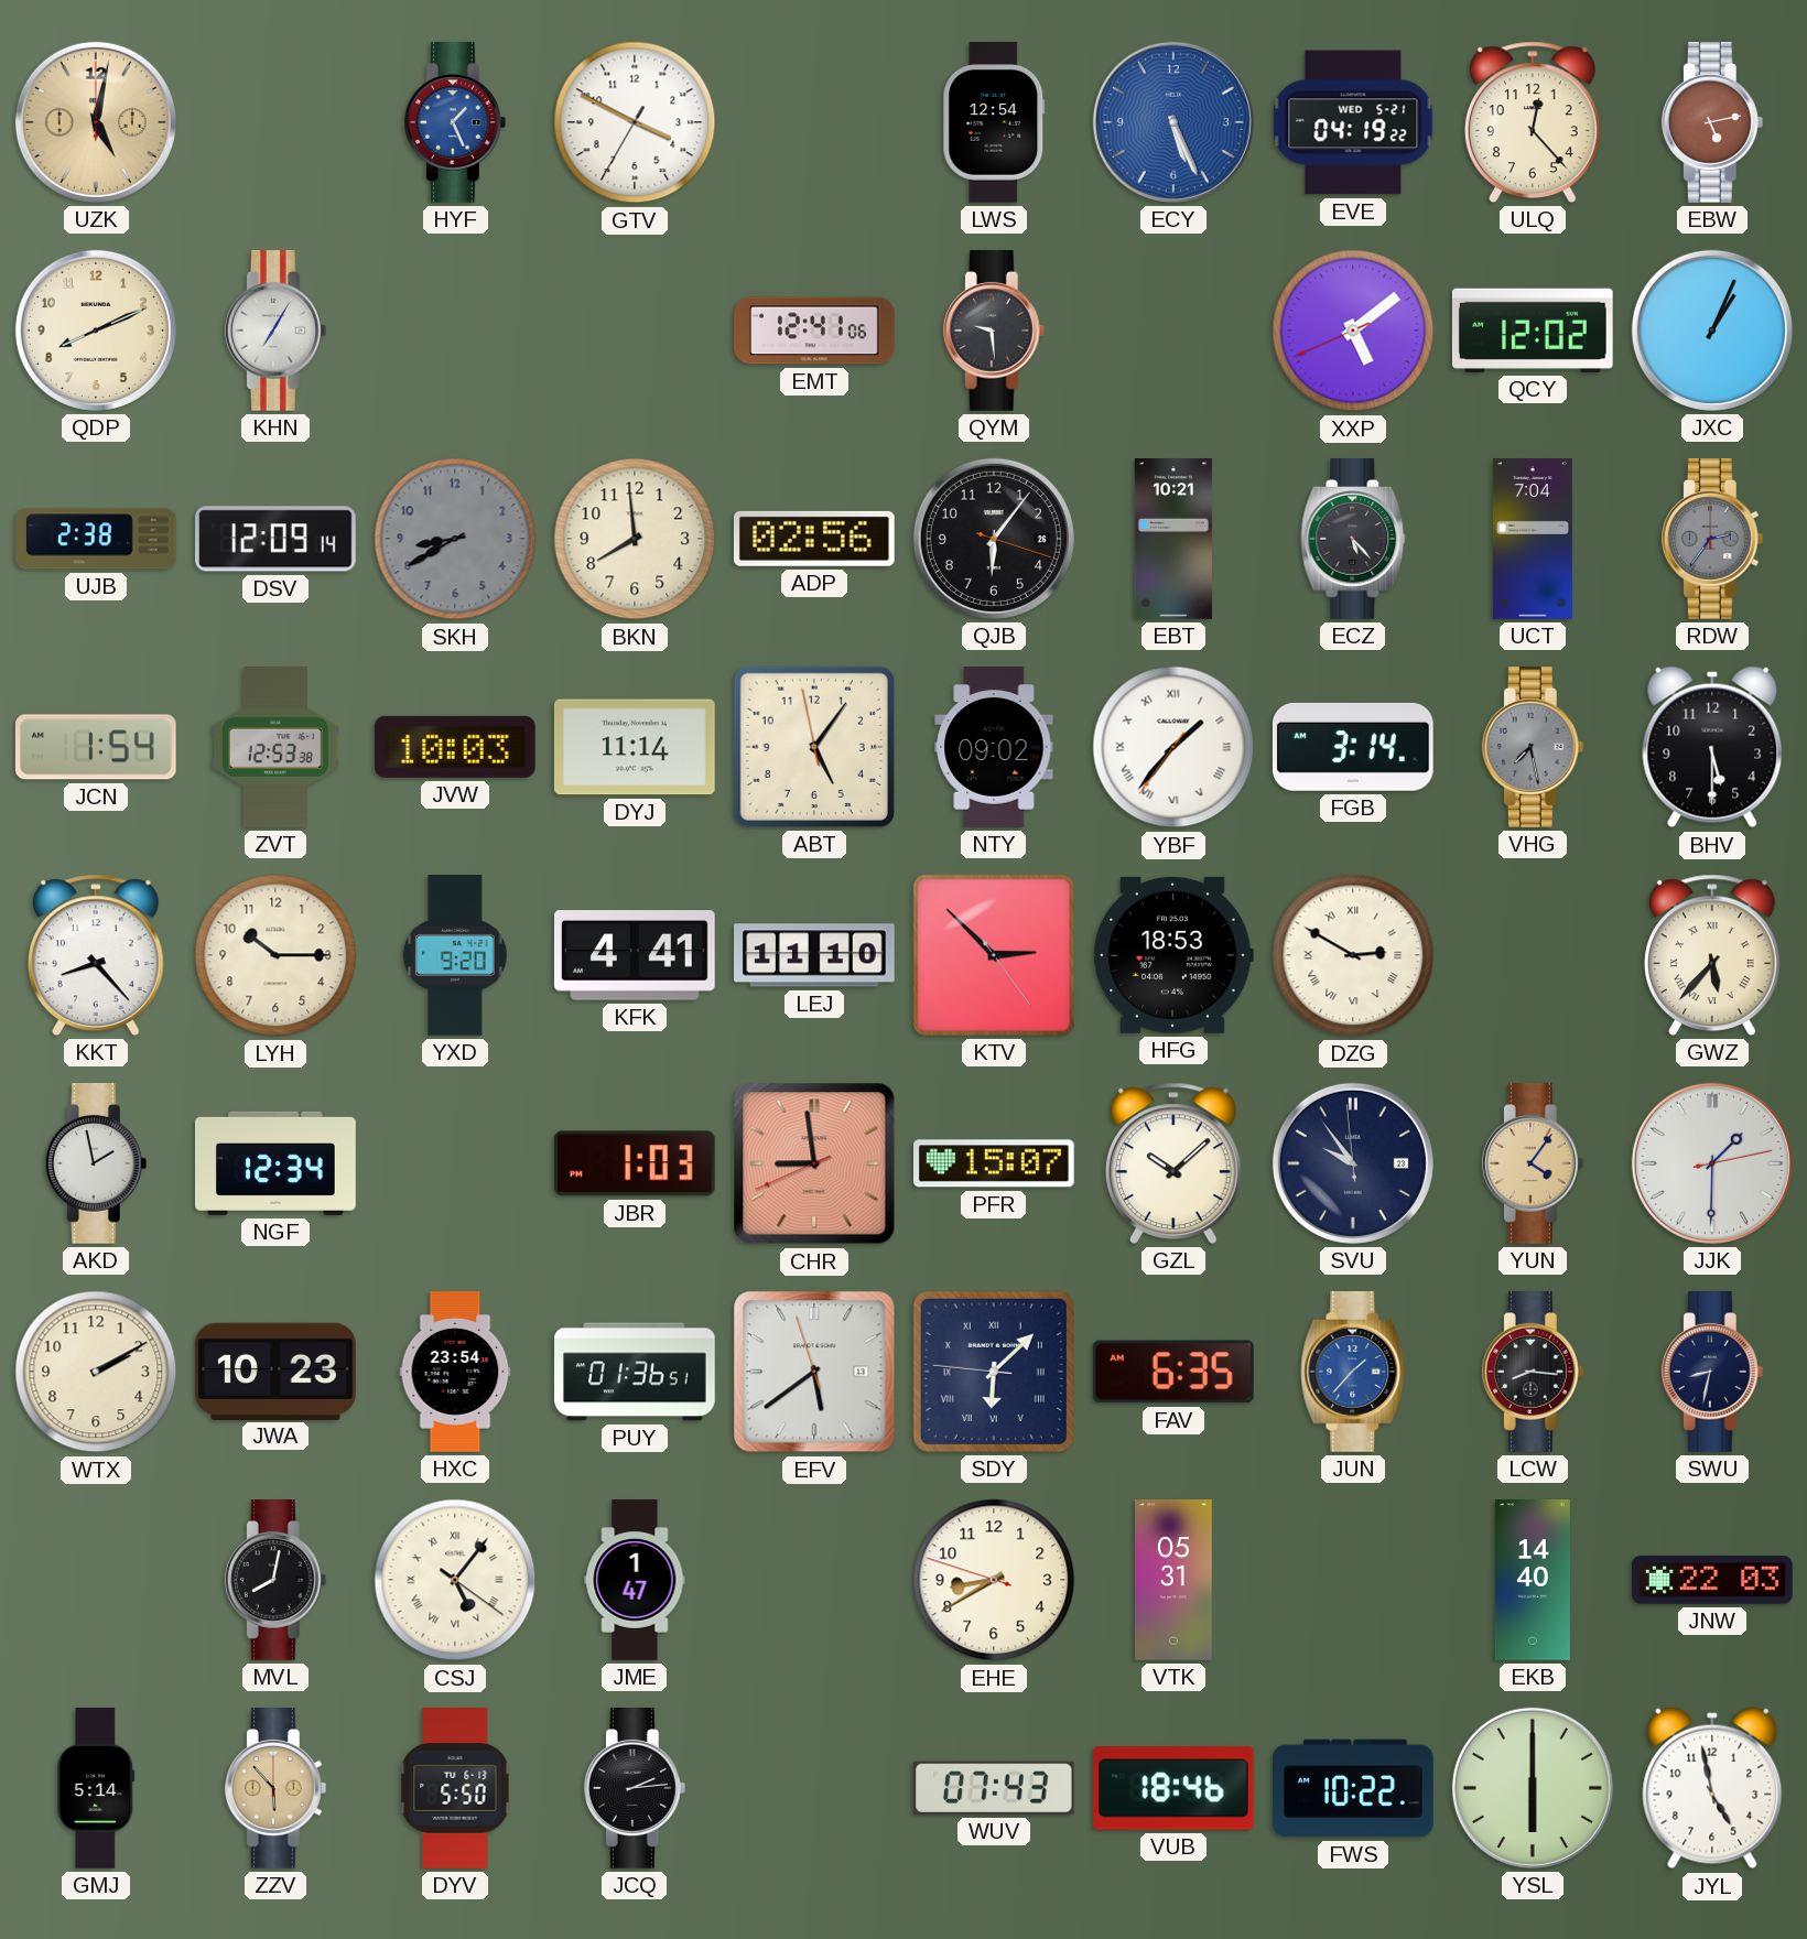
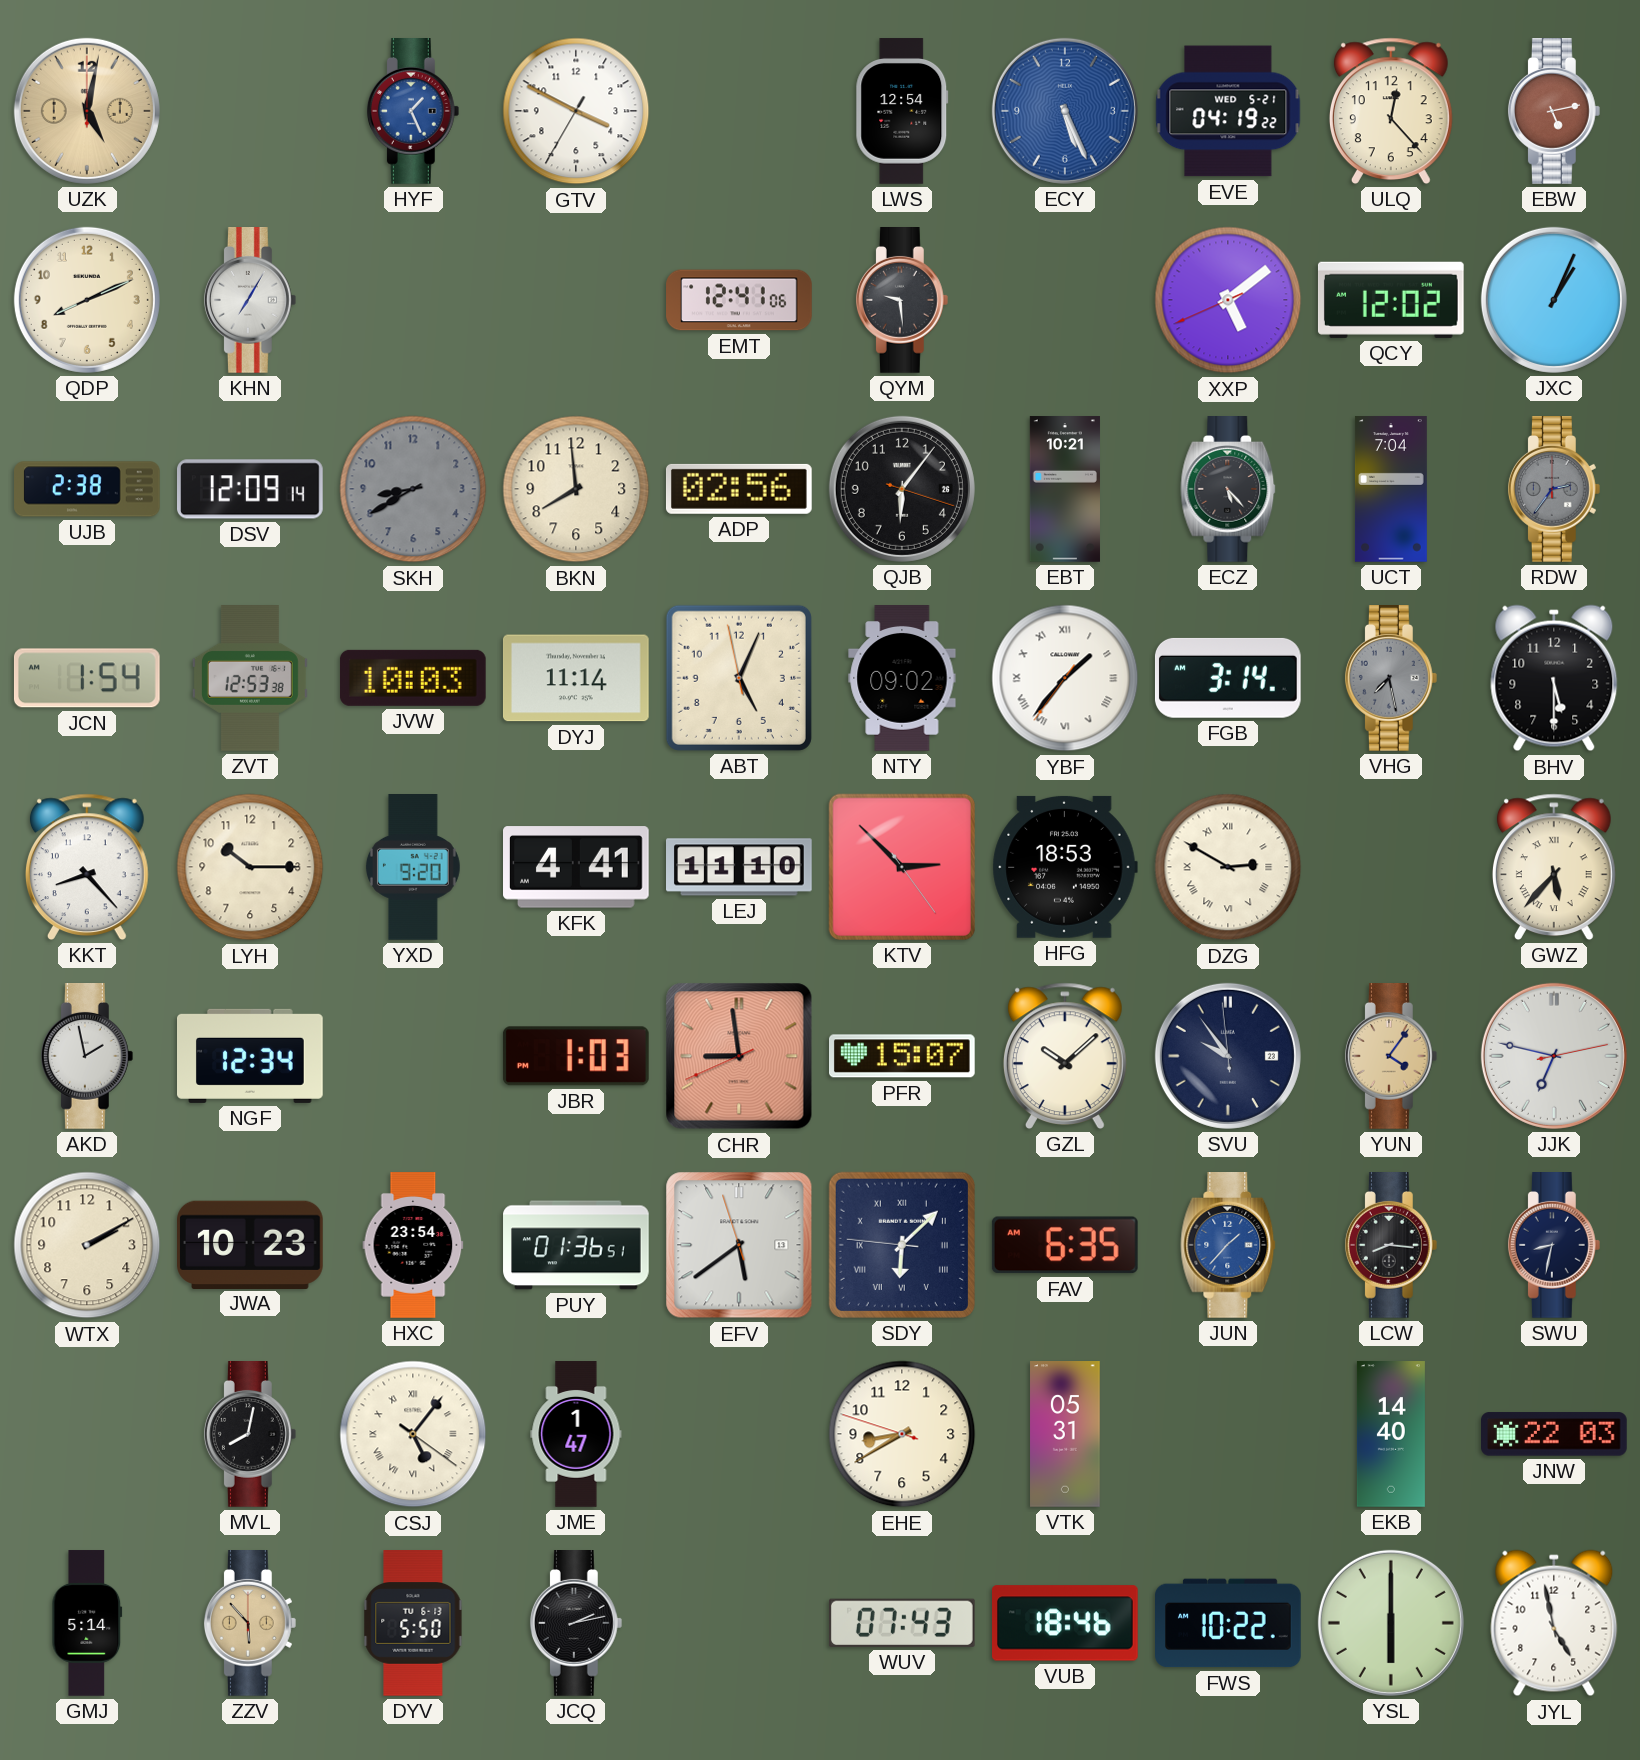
ABT: 5:05 -> 5:03 (739, 678)
JJK: 1:30 -> 6:47 (1554, 1056)
JCQ: 2:14 -> 2:13 (576, 1624)
